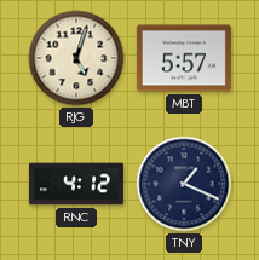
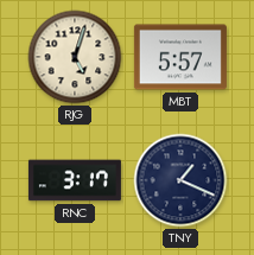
RNC: 4:12 -> 3:17 (75, 180)
